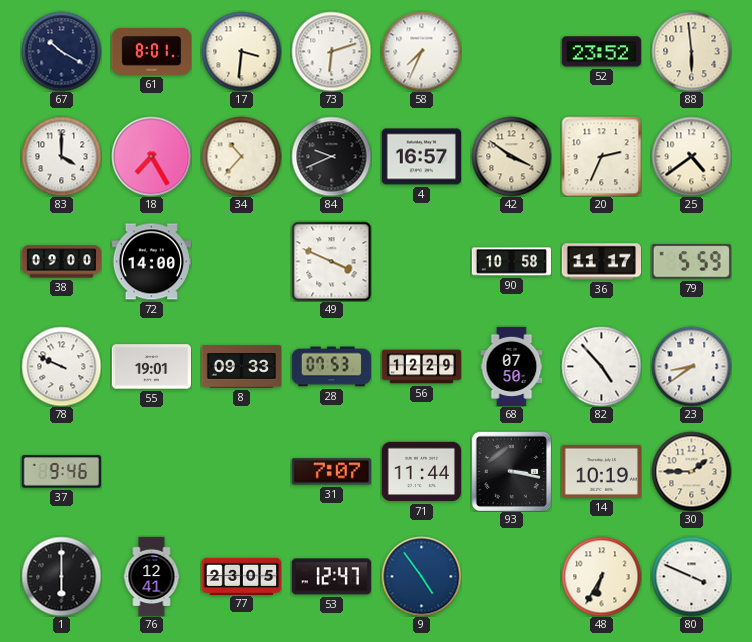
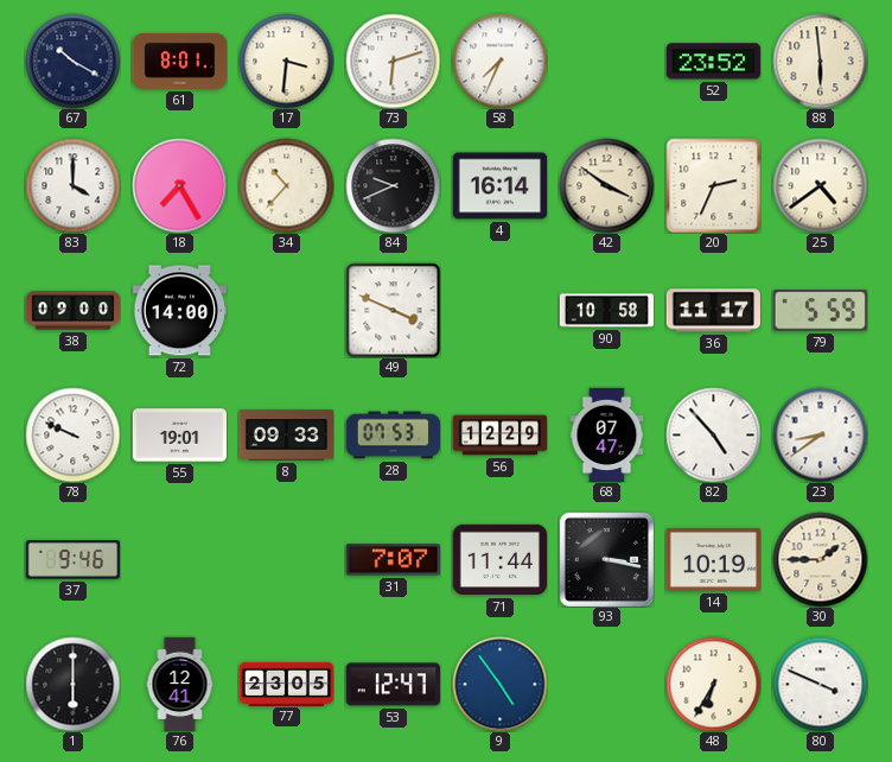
4: 16:57 -> 16:14 (499, 186)
68: 07:50 -> 07:47 (607, 434)
